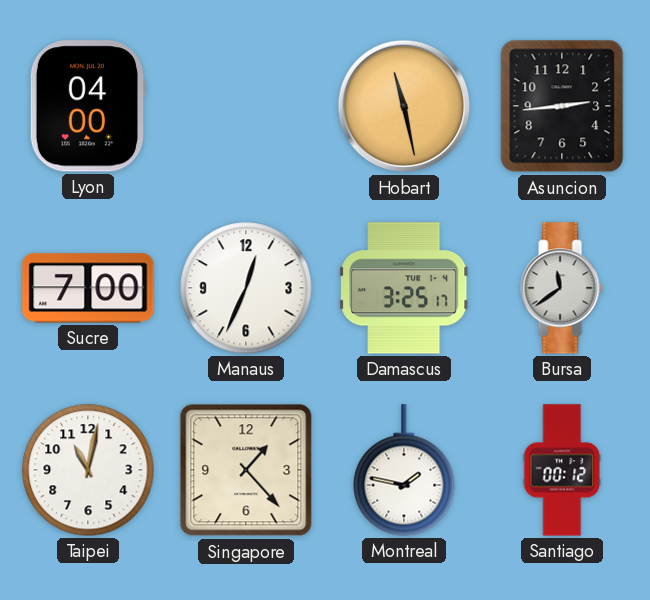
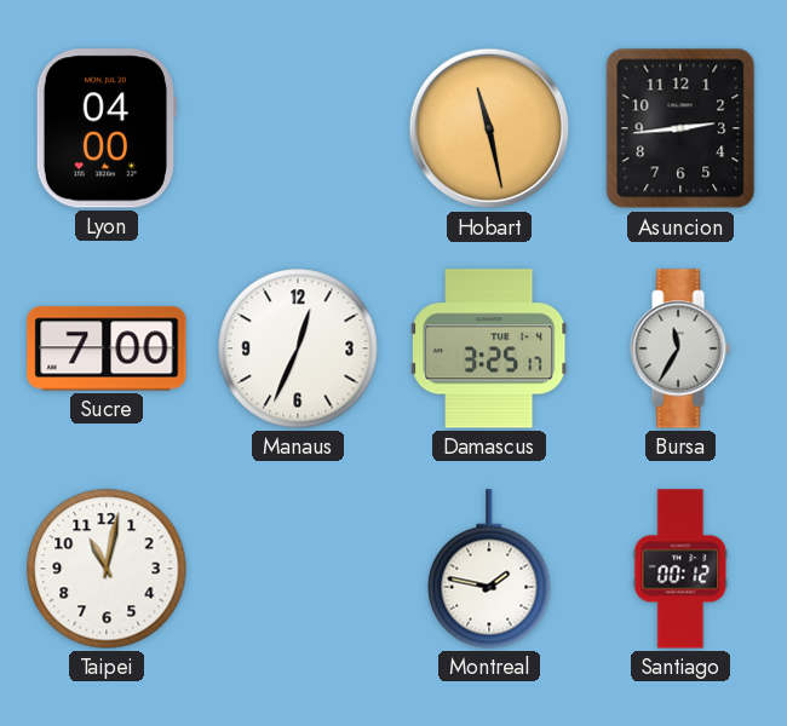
Bursa: 11:39 -> 11:35 (680, 348)
Singapore: 1:23 -> none (246, 470)
